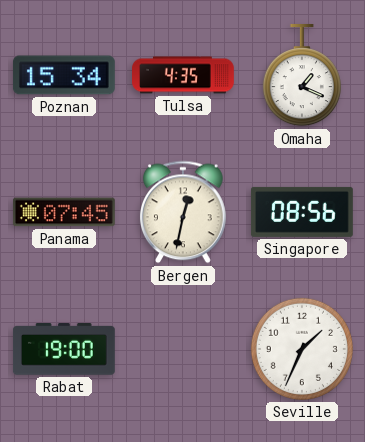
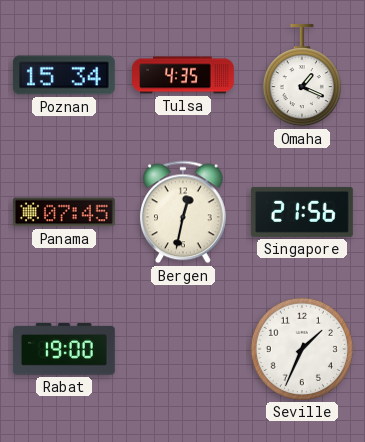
Singapore: 08:56 -> 21:56 (302, 212)
